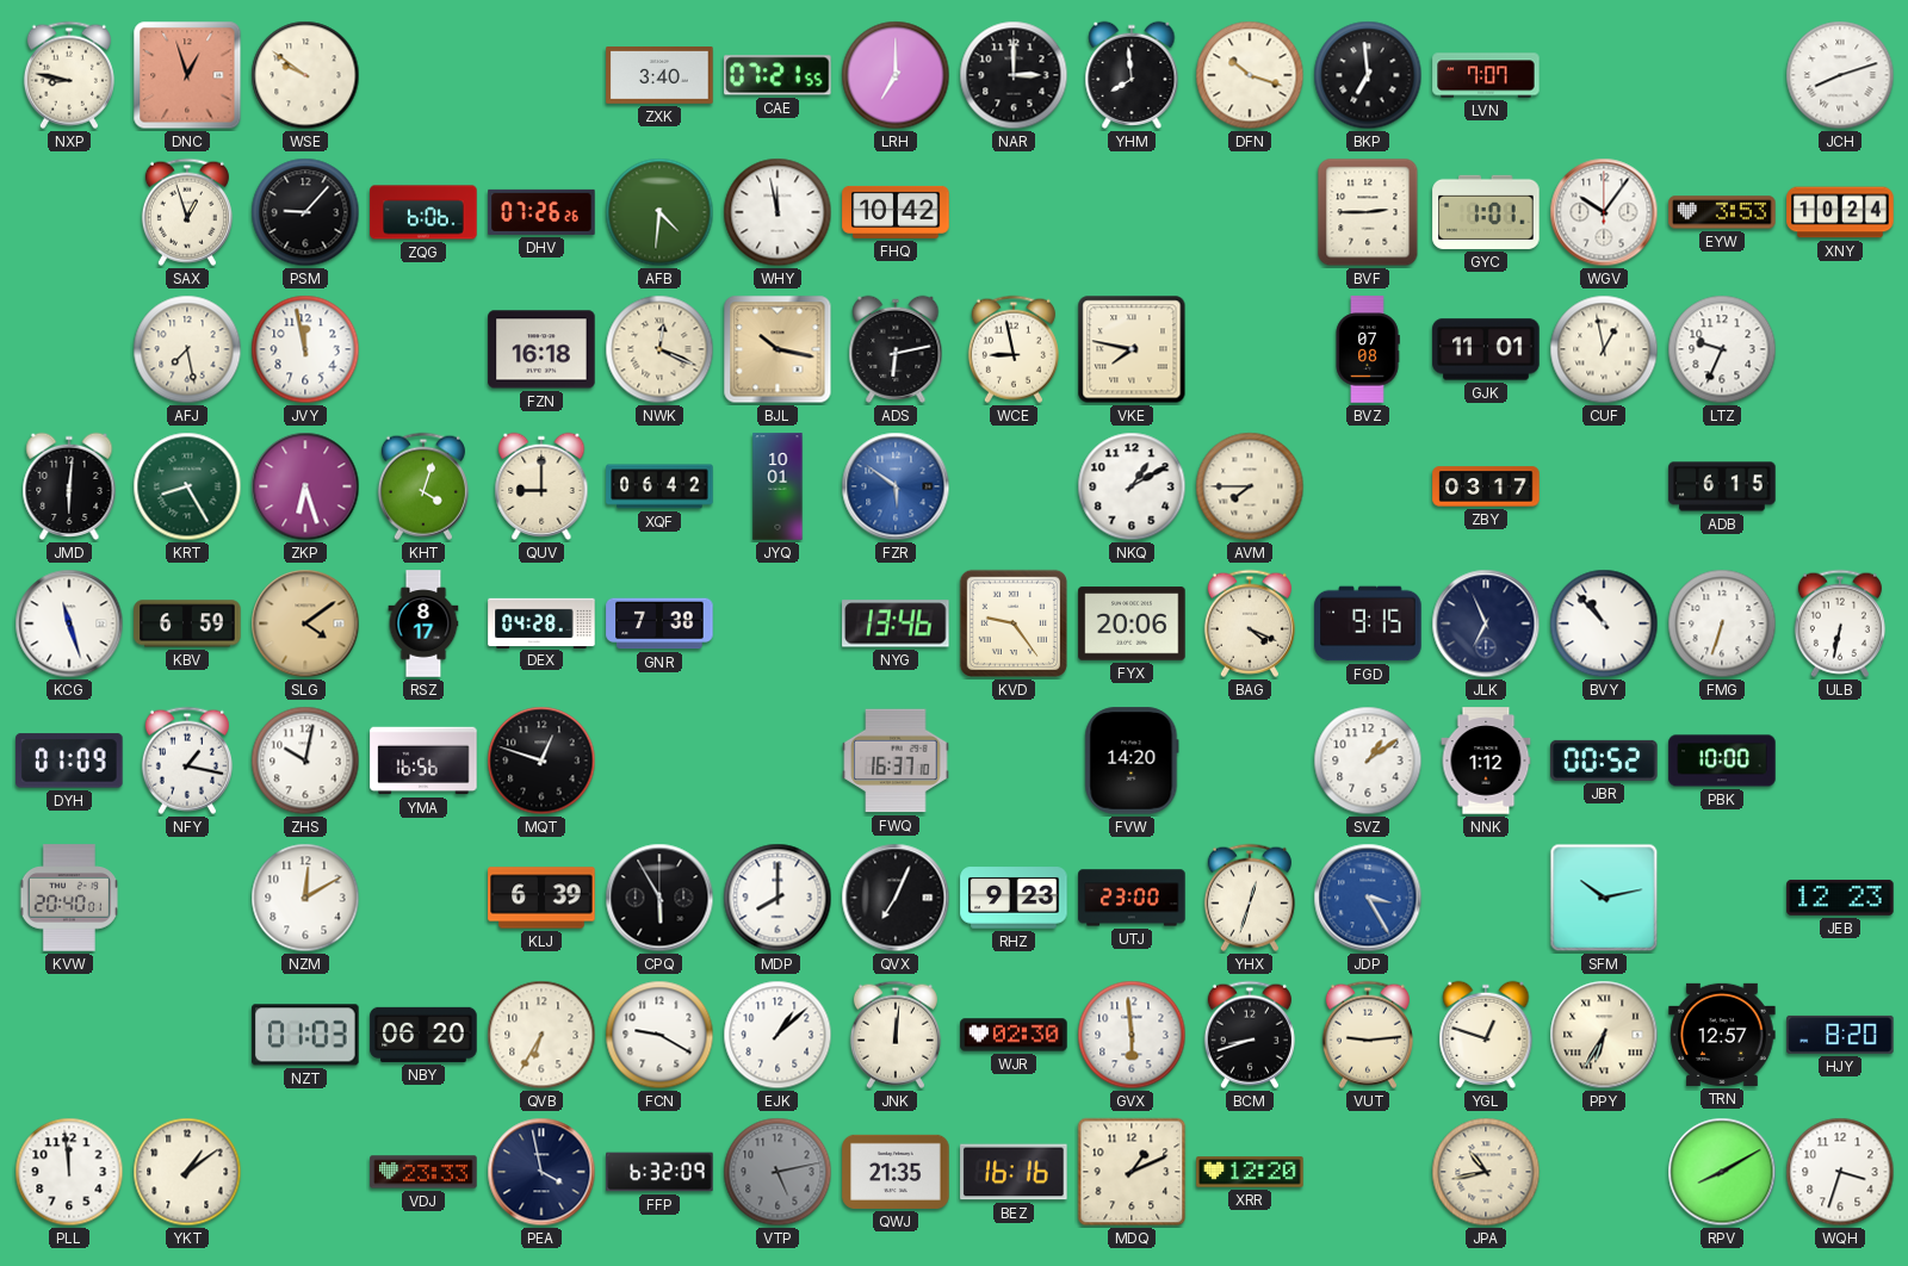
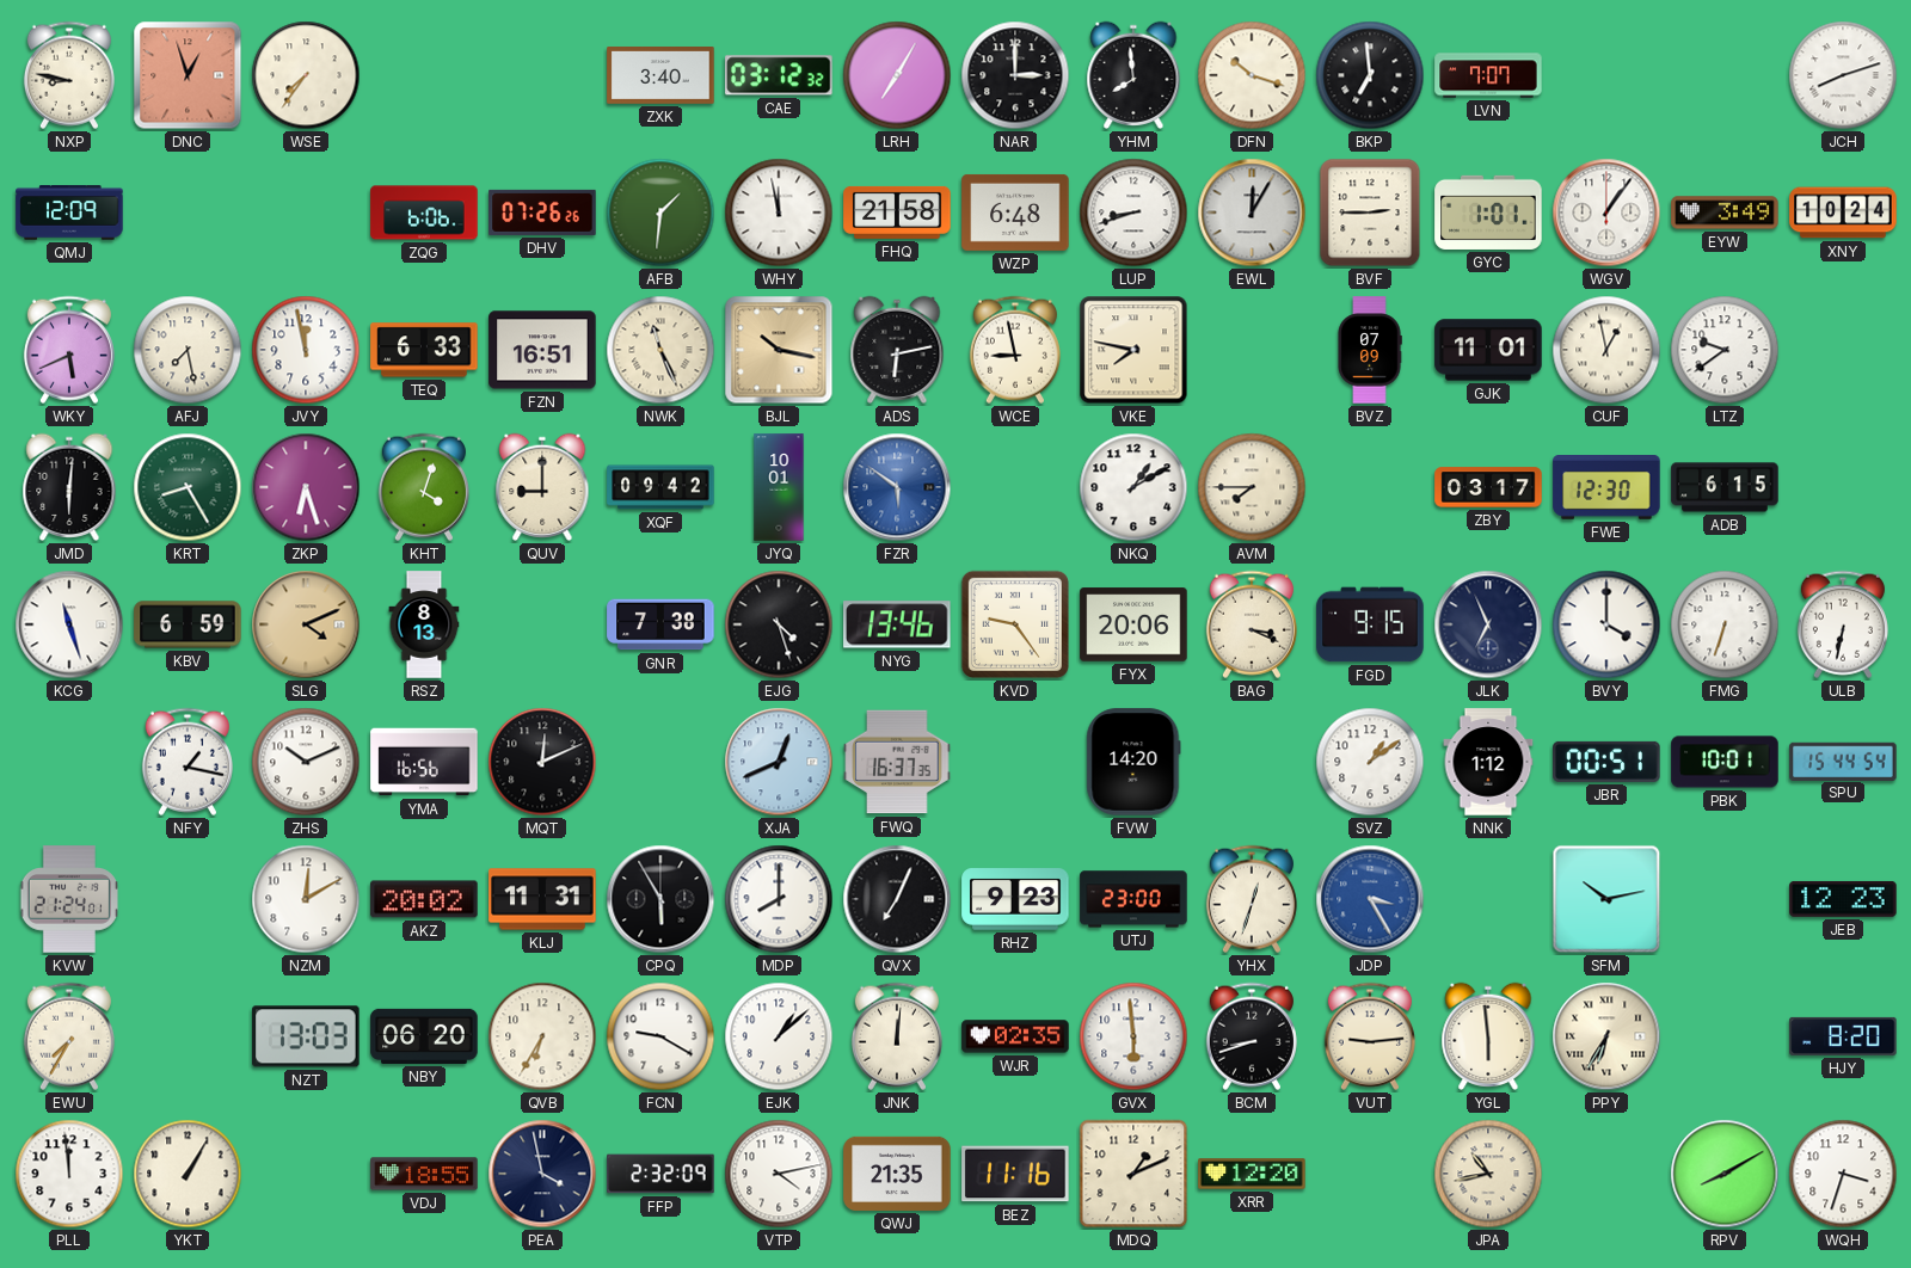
WSE: 9:51 -> 7:36 (306, 75)
CAE: 07:21 -> 03:12 (779, 75)
LRH: 7:00 -> 7:05 (897, 75)
QMJ: none -> 12:09 (69, 213)
SAX: 12:57 -> none (187, 212)
PSM: 9:07 -> none (305, 212)
AFB: 4:31 -> 1:31 (660, 213)
FHQ: 10:42 -> 21:58 (897, 213)
WZP: none -> 6:48 (1015, 213)
LUP: none -> 8:42 (1133, 213)
EWL: none -> 12:05 (1252, 213)
WGV: 10:06 -> 1:06 (1606, 213)
EYW: 3:53 -> 3:49 (1725, 213)
WKY: none -> 5:41 (69, 350)
TEQ: none -> 6:33 (424, 350)
FZN: 16:18 -> 16:51 (542, 350)
NWK: 12:19 -> 11:26 (660, 350)
BVZ: 07:08 -> 07:09 (1370, 350)
LTZ: 9:34 -> 9:39 (1725, 350)
XQF: 06:42 -> 09:42 (660, 487)
FWE: none -> 12:30 (1606, 488)
SLG: 4:09 -> 4:11 (306, 624)
RSZ: 8:17 -> 8:13 (424, 624)
DEX: 04:28 -> none (541, 622)
EJG: none -> 4:27 (779, 624)
BAG: 4:19 -> 3:19 (1252, 624)
BVY: 10:53 -> 4:00 (1606, 624)
DYH: 01:09 -> none (69, 761)
ZHS: 10:02 -> 10:11 (306, 762)
MQT: 12:48 -> 12:11 (542, 762)
XJA: none -> 12:41 (779, 762)
FWQ: 16:37:10 -> 16:37:35 (897, 762)
JBR: 00:52 -> 00:51 (1606, 762)
PBK: 10:00 -> 10:01 (1725, 762)
SPU: none -> 15:44 (1843, 761)
KVW: 20:40 -> 21:24 (69, 899)
AKZ: none -> 20:02 (424, 899)
KLJ: 6:39 -> 11:31 (542, 899)
EWU: none -> 7:35 (69, 1036)
NZT: 01:03 -> 13:03 (306, 1036)
WJR: 02:30 -> 02:35 (1015, 1036)
YGL: 12:48 -> 5:59 (1488, 1036)
TRN: 12:57 -> none (1722, 1035)
YKT: 1:09 -> 1:05 (188, 1174)
VDJ: 23:33 -> 18:55 (424, 1174)
FFP: 6:32 -> 2:32 (660, 1174)
VTP: 5:13 -> 4:13 (779, 1174)
VTP dial: grey -> white (779, 1174)
BEZ: 16:16 -> 11:16 (1015, 1174)
